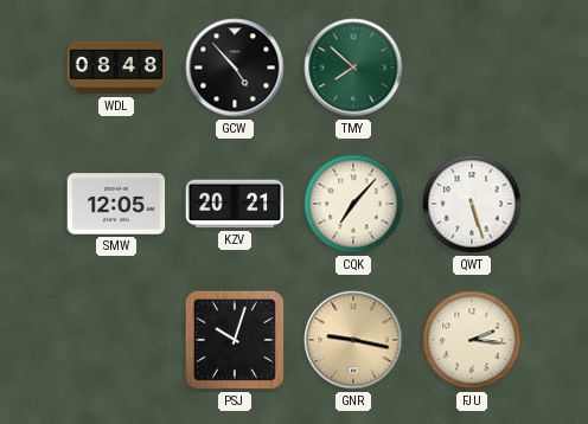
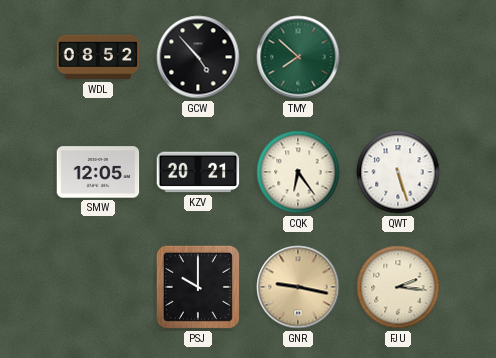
WDL: 08:48 -> 08:52 (98, 57)
CQK: 7:07 -> 6:24 (298, 172)
PSJ: 10:03 -> 10:00 (198, 287)
